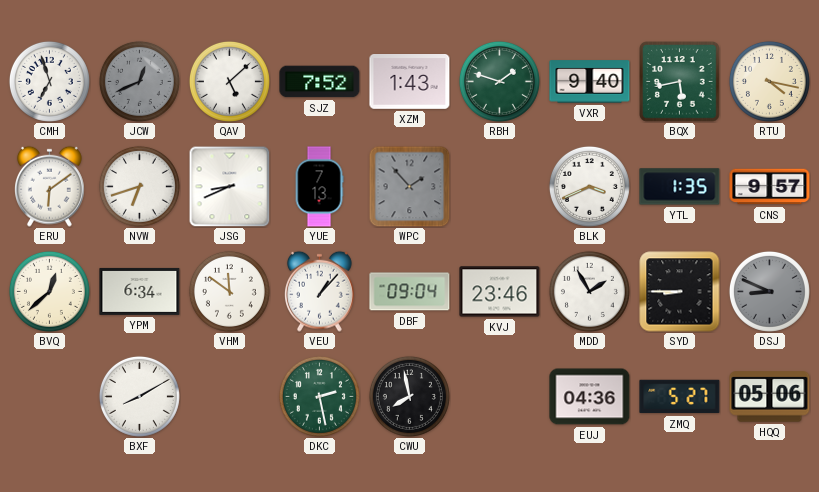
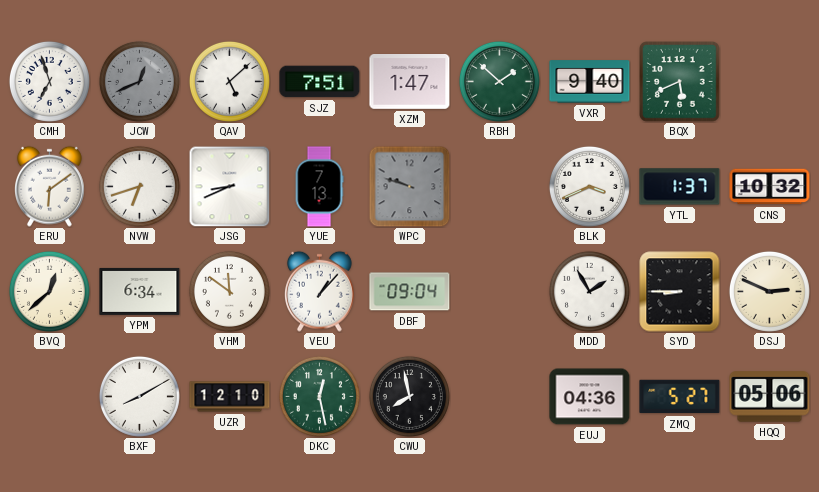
SJZ: 7:52 -> 7:51 (320, 82)
XZM: 1:43 -> 1:47 (410, 82)
RBH: 1:48 -> 1:52 (499, 81)
BQX: 5:43 -> 5:41 (680, 82)
RTU: 4:17 -> none (769, 81)
WPC: 1:53 -> 9:48 (409, 186)
YTL: 1:35 -> 1:37 (680, 187)
CNS: 9:57 -> 10:32 (770, 187)
KVJ: 23:46 -> none (500, 292)
DSJ: 8:49 -> 2:49 (769, 291)
DSJ dial: grey -> cream (769, 291)
UZR: none -> 12:10 (230, 397)
DKC: 2:28 -> 12:28 (319, 396)
